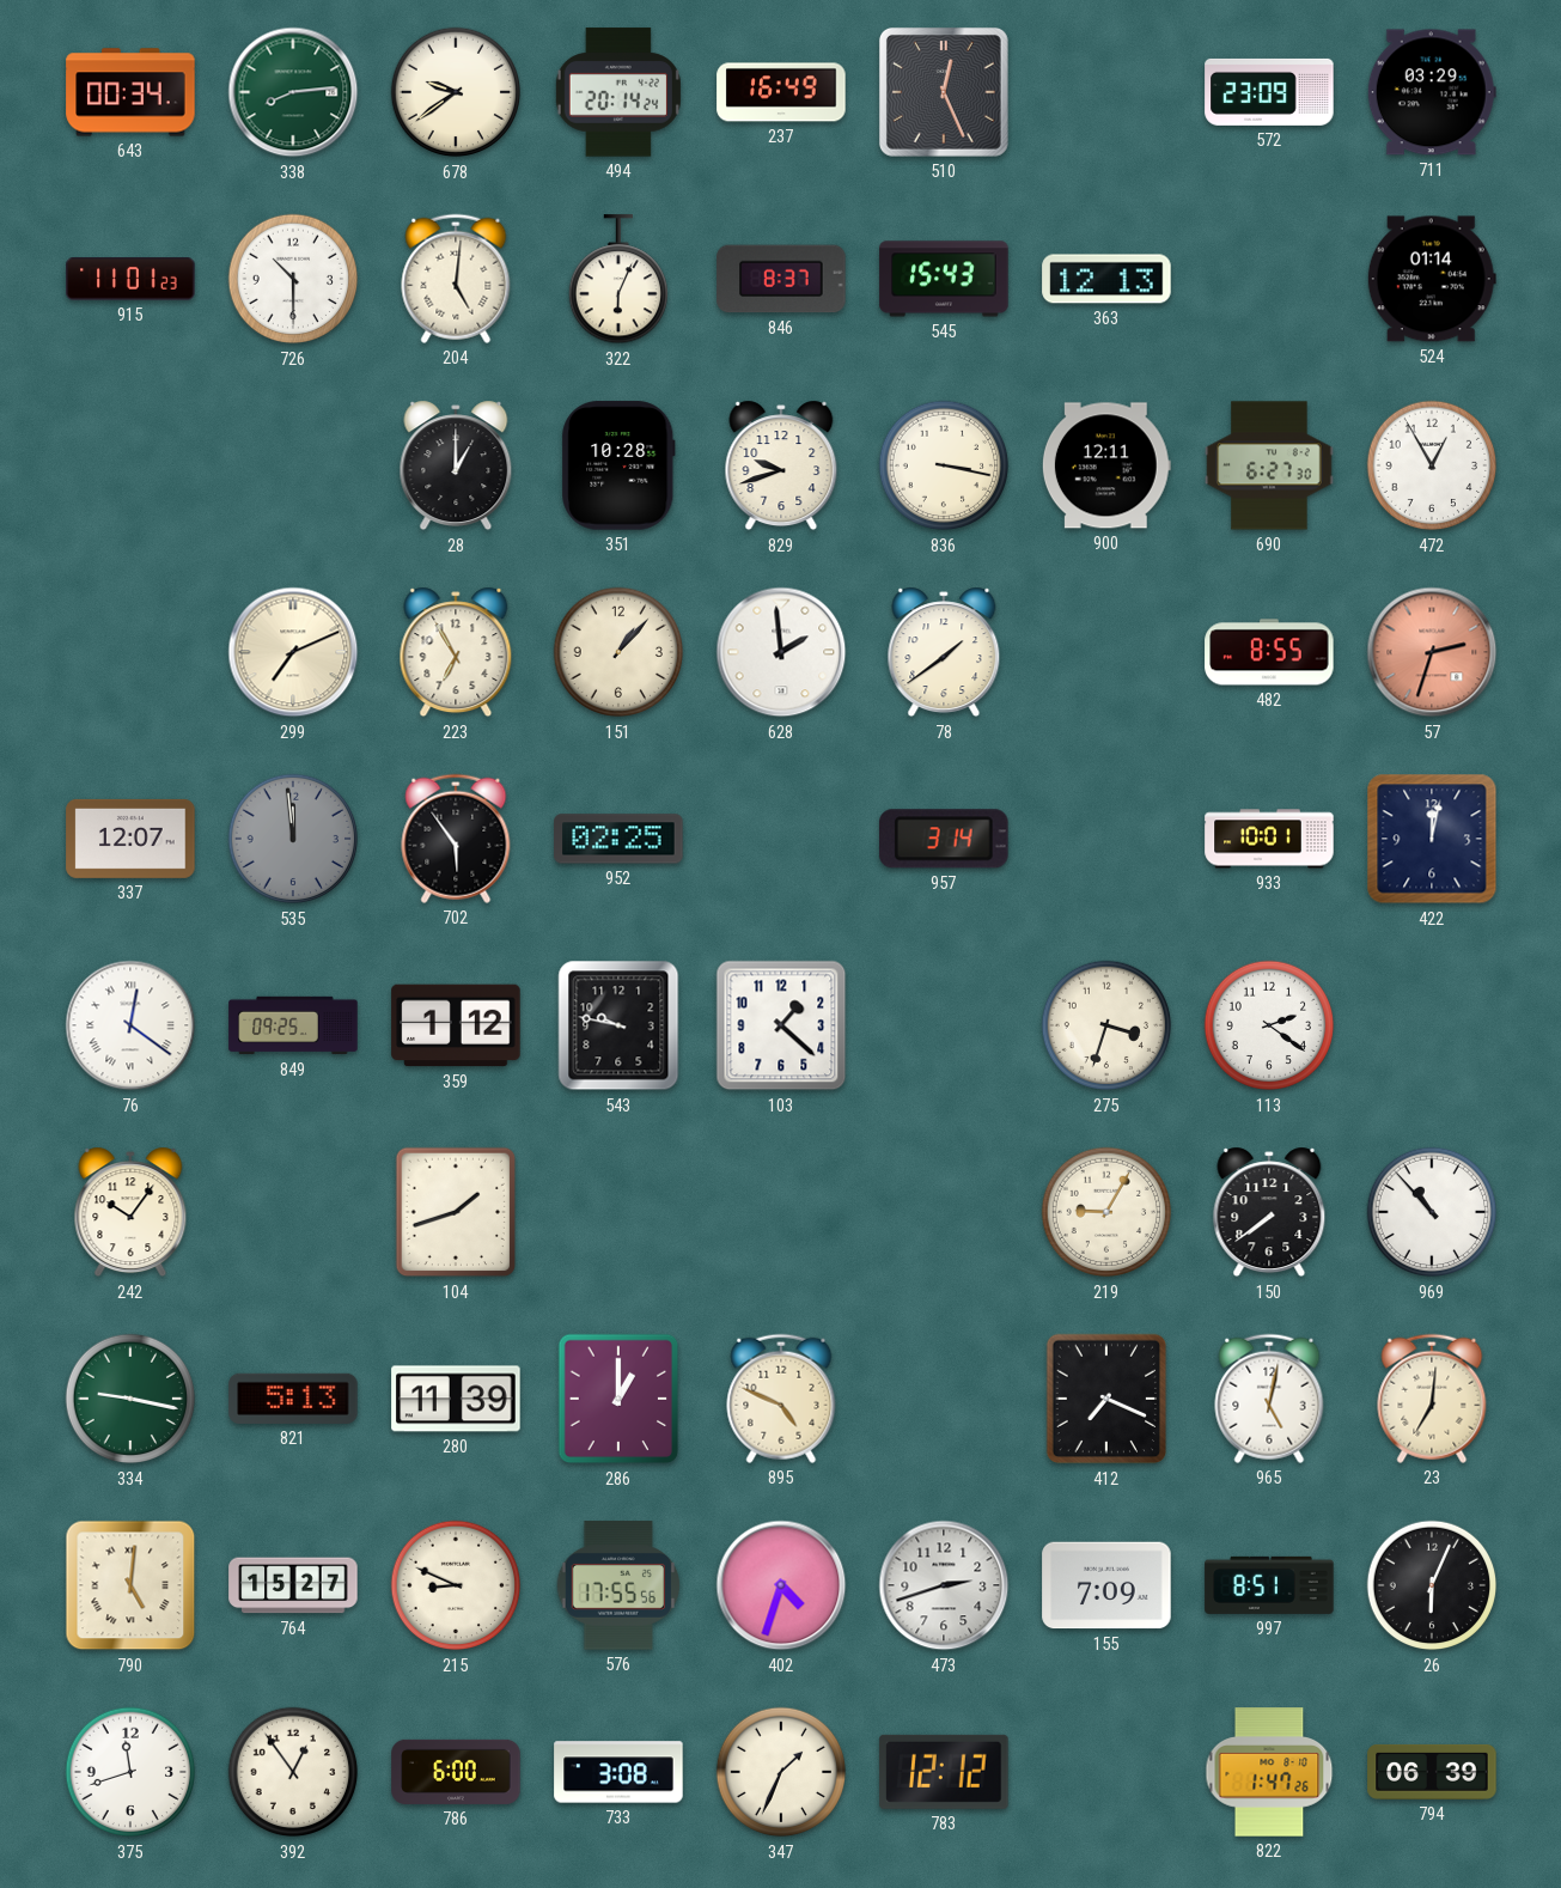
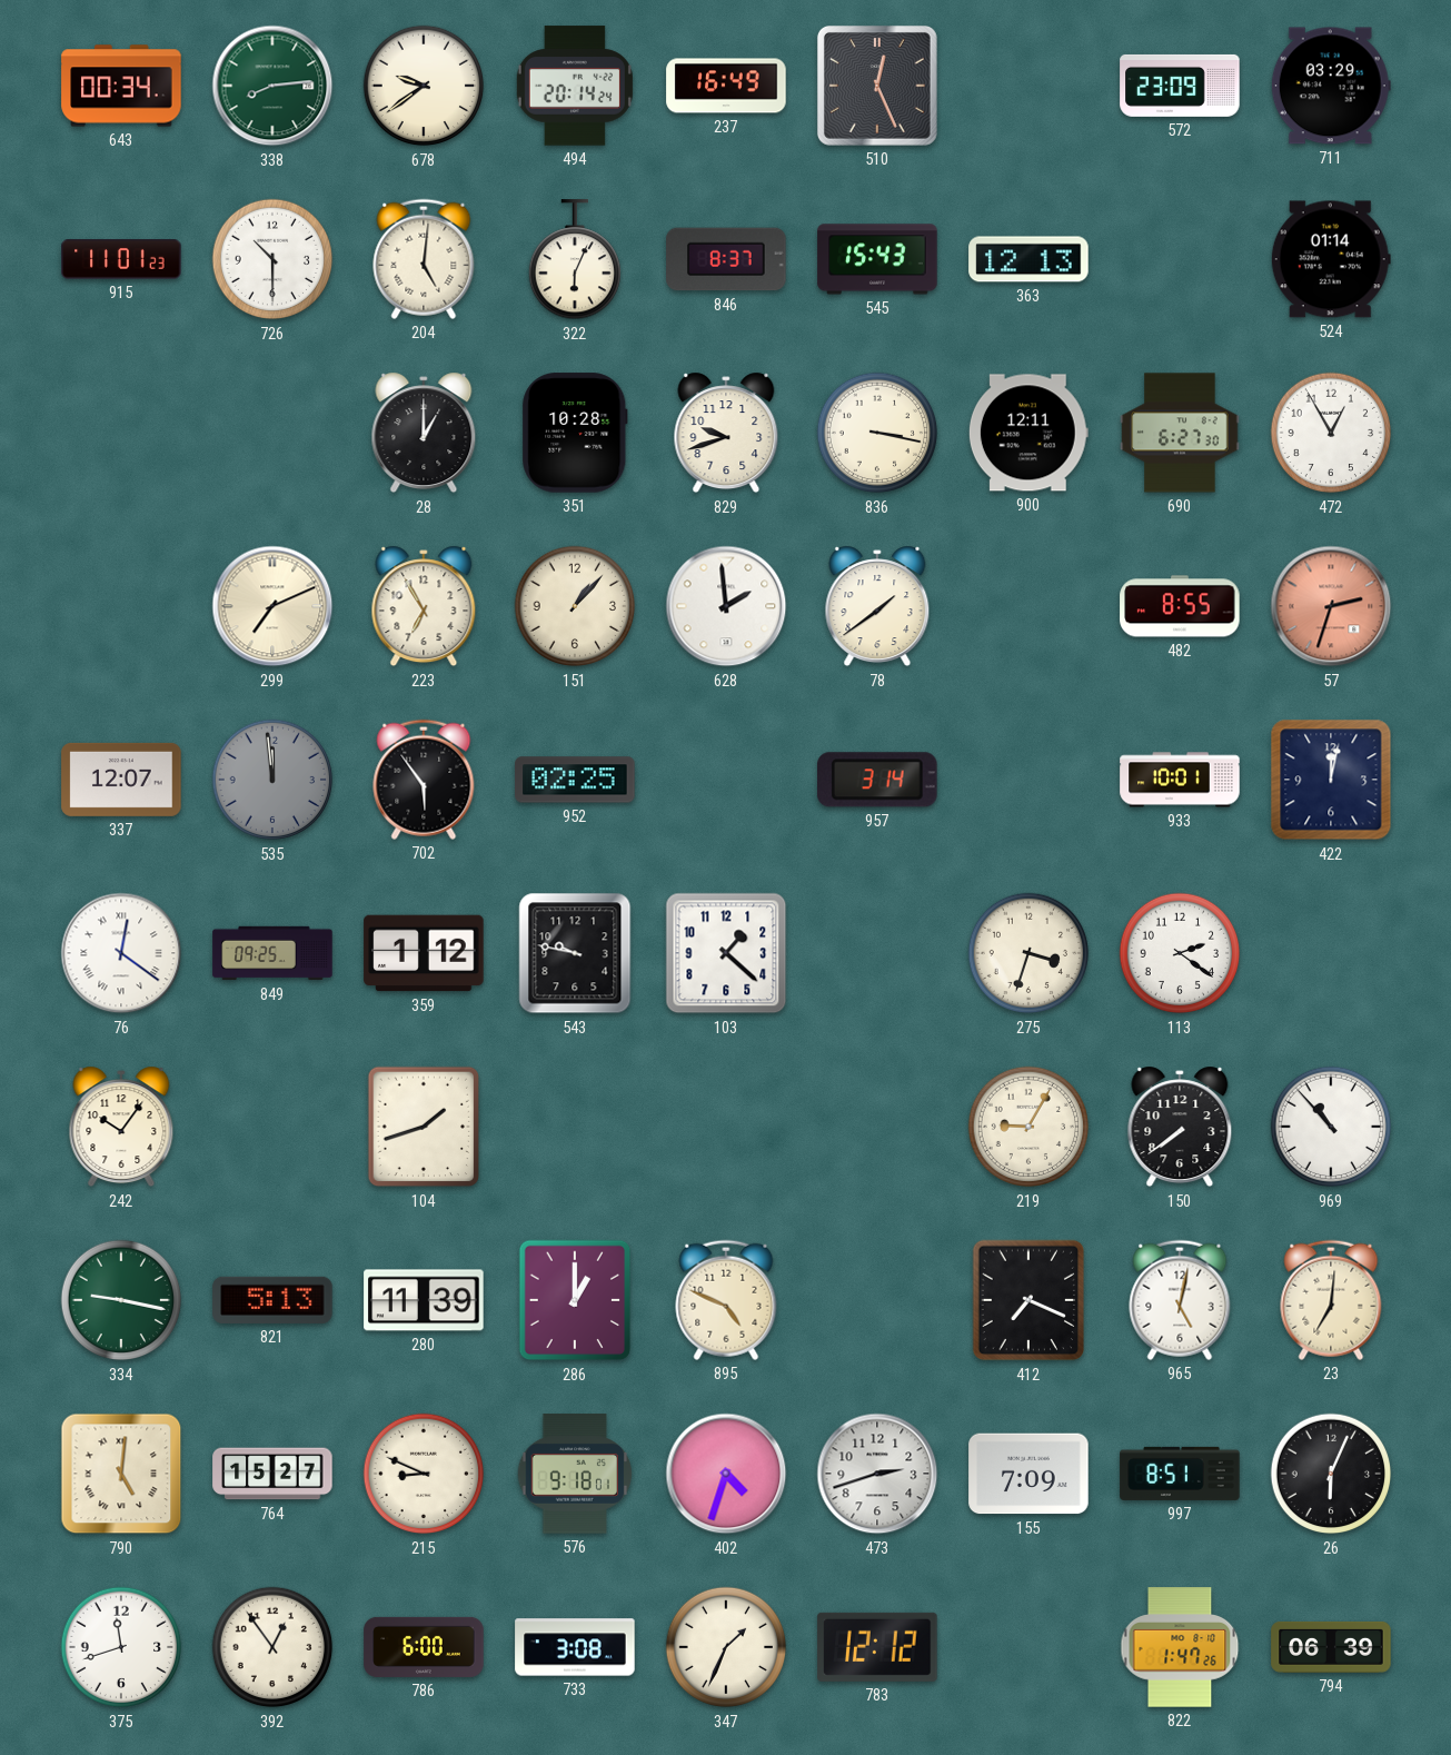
576: 17:55 -> 9:18 (574, 1474)
